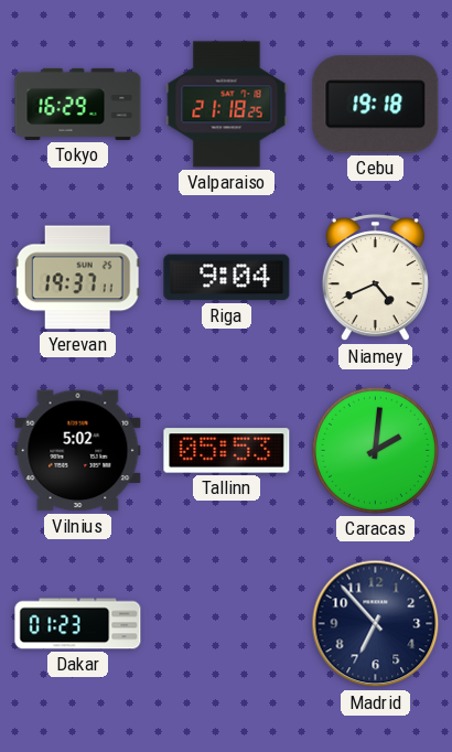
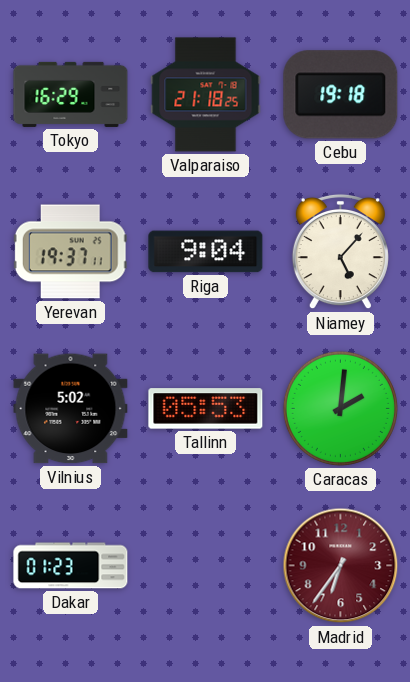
Niamey: 4:41 -> 5:07 (340, 252)
Madrid: 6:53 -> 6:36 (341, 566)
Madrid dial: navy -> burgundy (341, 566)
